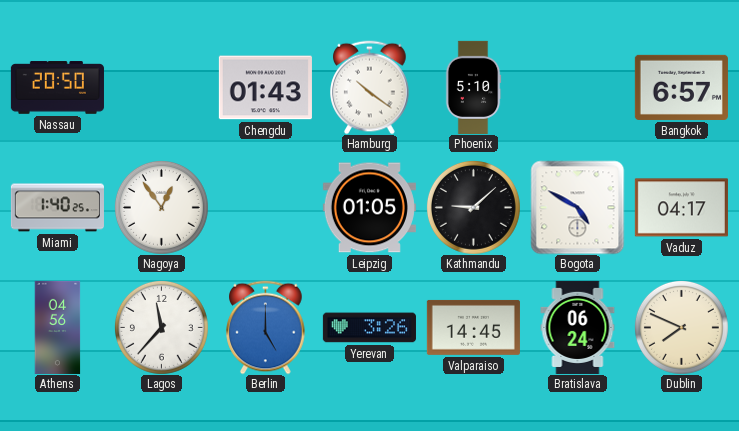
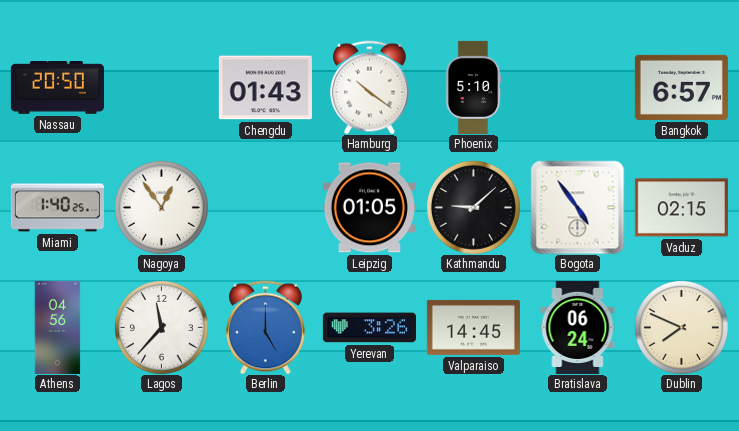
Bogota: 4:50 -> 4:54 (577, 207)
Vaduz: 04:17 -> 02:15 (681, 208)
